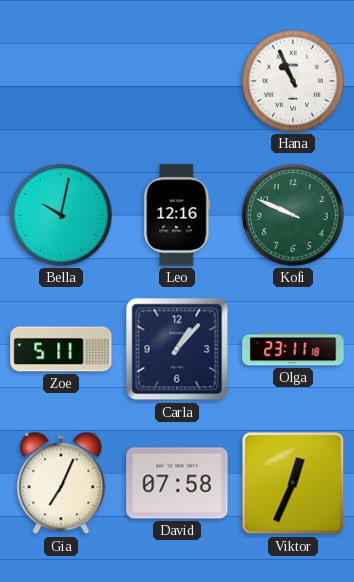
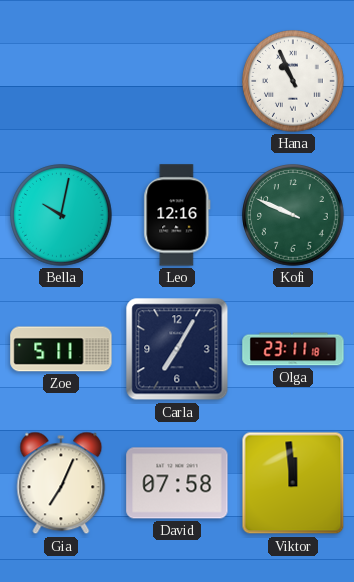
Carla: 1:07 -> 7:05 (177, 349)
Viktor: 12:34 -> 11:59 (293, 483)
